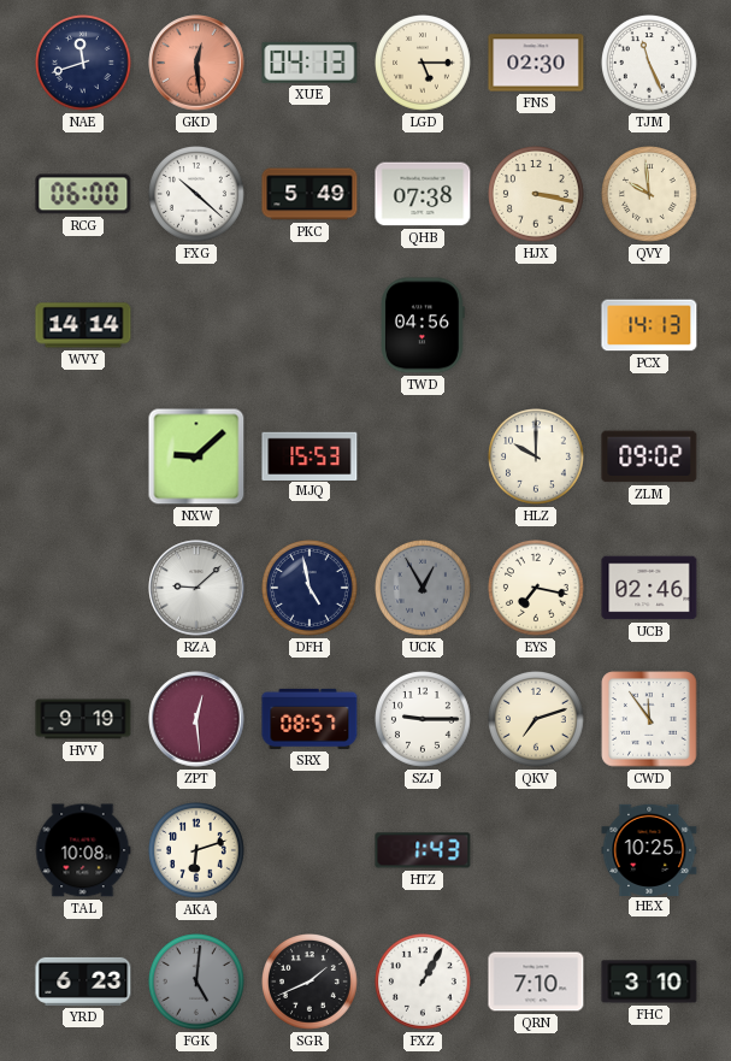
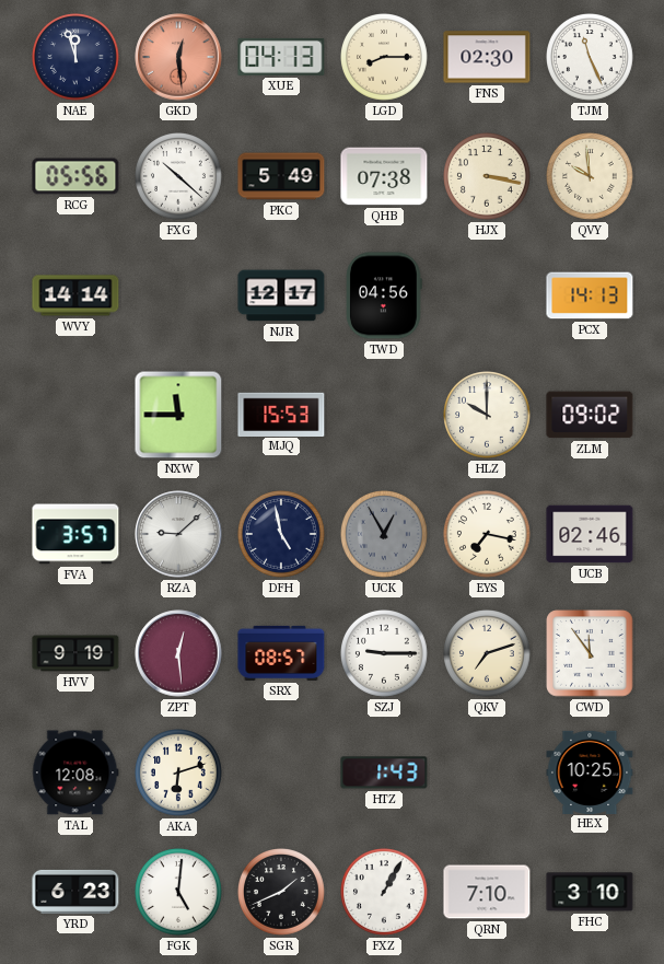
NAE: 11:42 -> 11:57 (77, 58)
LGD: 5:15 -> 8:15 (385, 58)
RCG: 06:00 -> 05:56 (75, 176)
NJR: none -> 12:17 (281, 295)
NXW: 9:08 -> 11:45 (178, 415)
FVA: none -> 3:57 (75, 534)
TAL: 10:08 -> 12:08 (75, 773)
FGK dial: grey -> white (179, 893)
